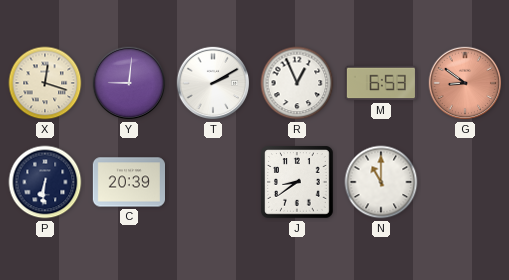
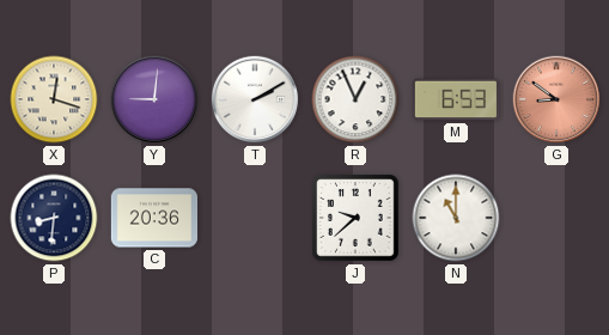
P: 6:31 -> 8:31 (54, 218)
C: 20:39 -> 20:36 (153, 218)
J: 8:39 -> 9:38 (355, 218)
